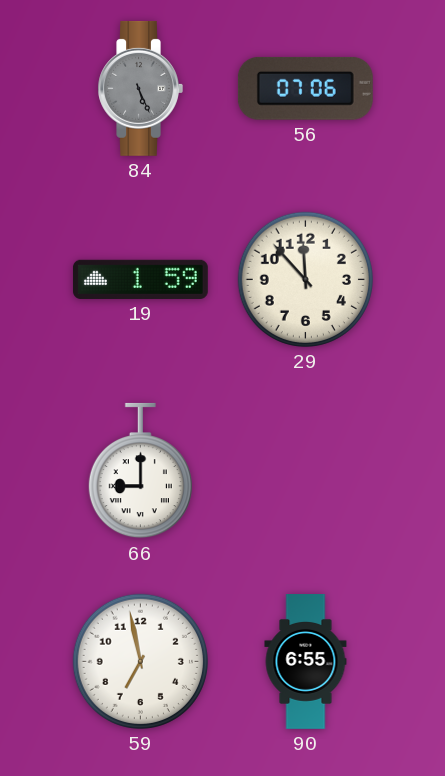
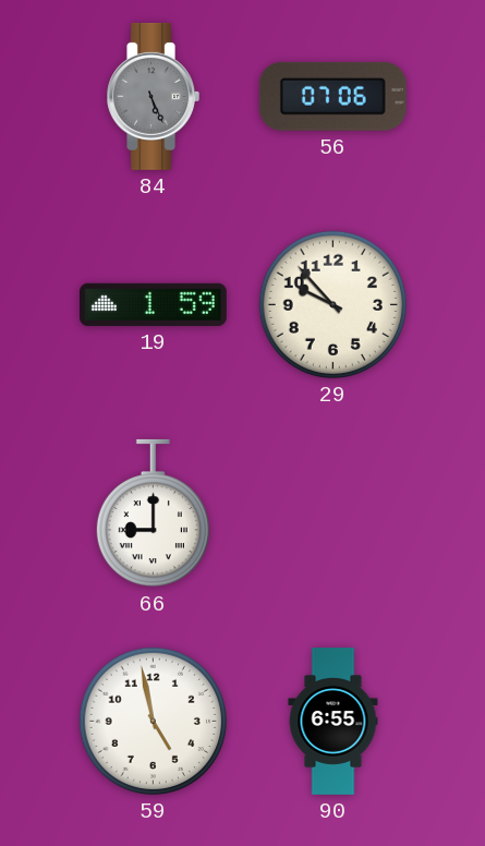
29: 11:53 -> 9:53 (332, 304)
59: 6:58 -> 4:58 (153, 721)
